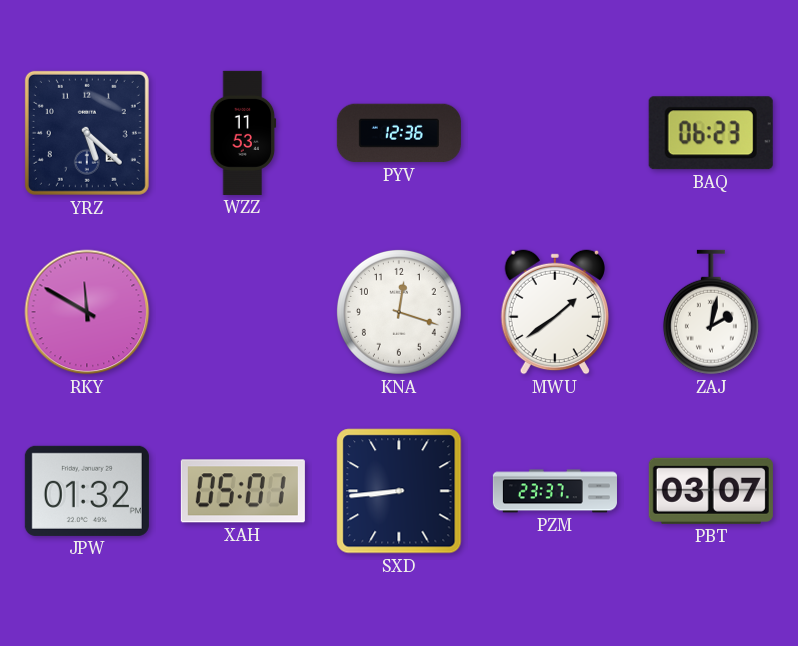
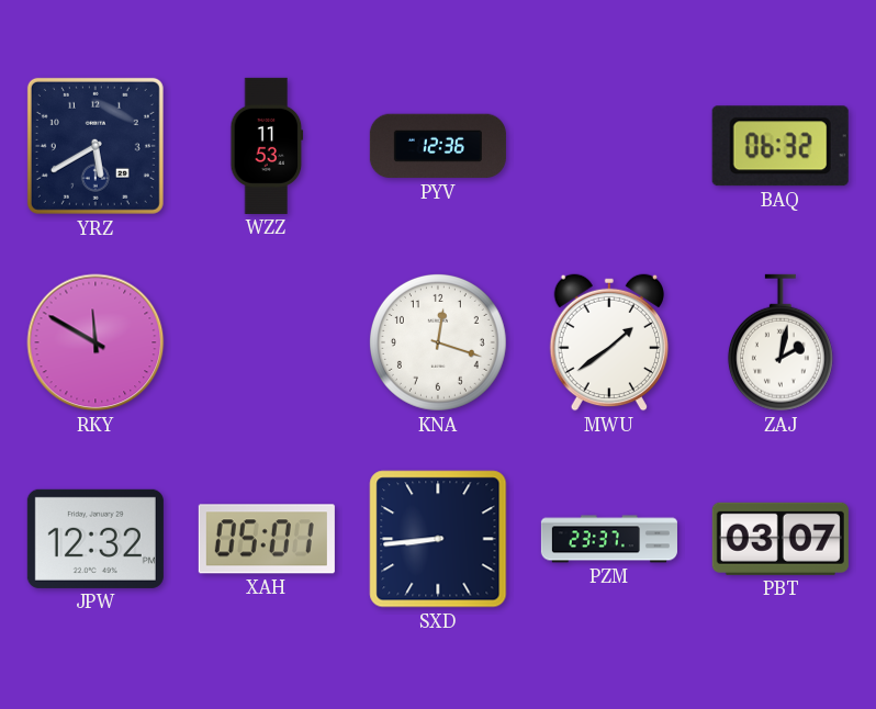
YRZ: 5:22 -> 5:40 (96, 146)
BAQ: 06:23 -> 06:32 (780, 146)
JPW: 01:32 -> 12:32 (96, 539)
